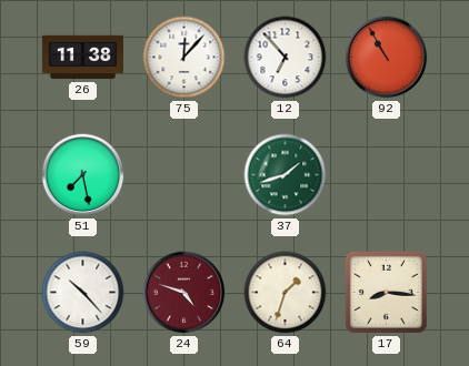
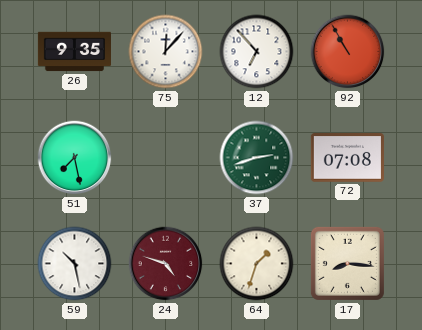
26: 11:38 -> 9:35 (74, 52)
37: 1:42 -> 2:42 (257, 158)
72: none -> 07:08 (347, 158)
59: 10:23 -> 10:28 (75, 264)
